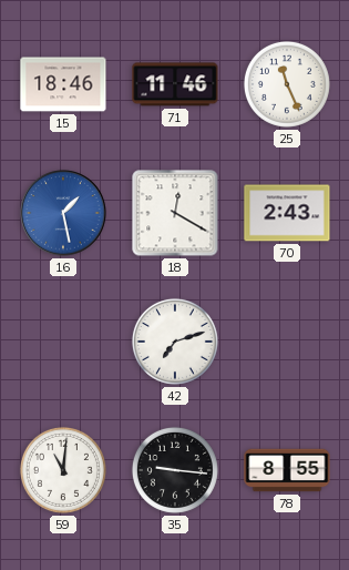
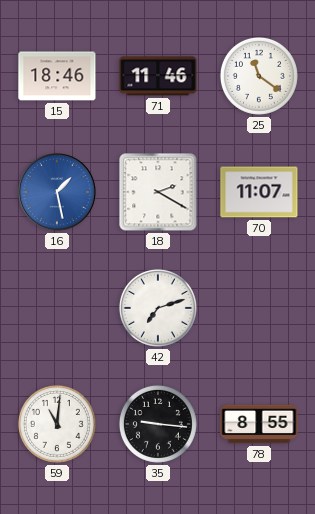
25: 11:26 -> 11:21 (259, 76)
18: 12:20 -> 2:20 (158, 192)
70: 2:43 -> 11:07 (259, 192)
